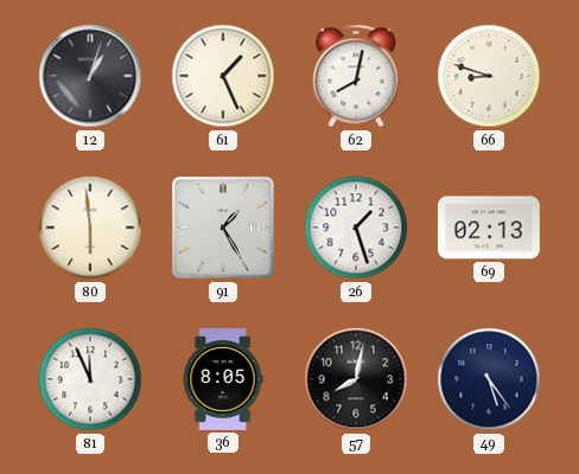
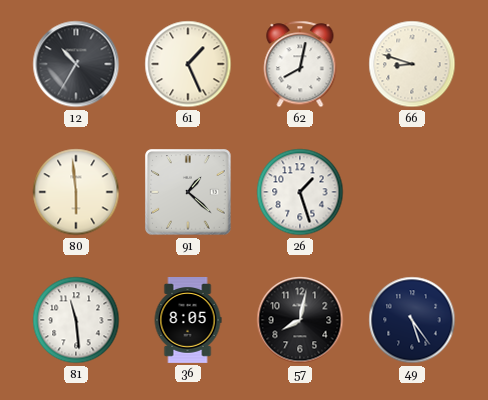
12: 1:03 -> 10:35 (76, 64)
91: 1:25 -> 1:22 (188, 192)
69: 02:13 -> none (489, 228)
81: 11:56 -> 11:29 (76, 320)
